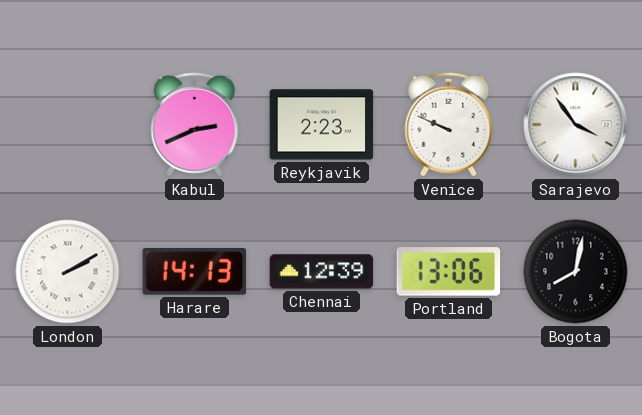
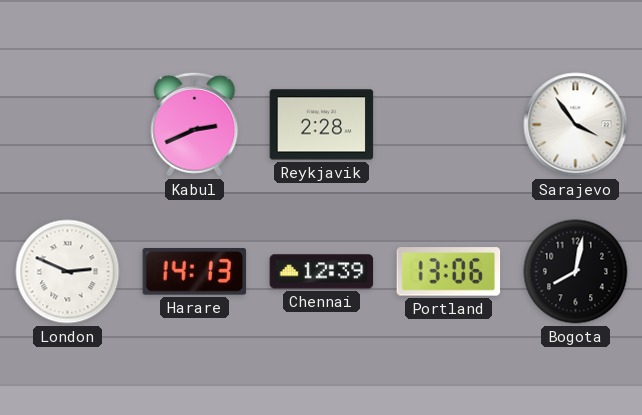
Reykjavik: 2:23 -> 2:28 (322, 125)
Venice: 9:49 -> none (449, 124)
London: 2:10 -> 2:49 (68, 272)
